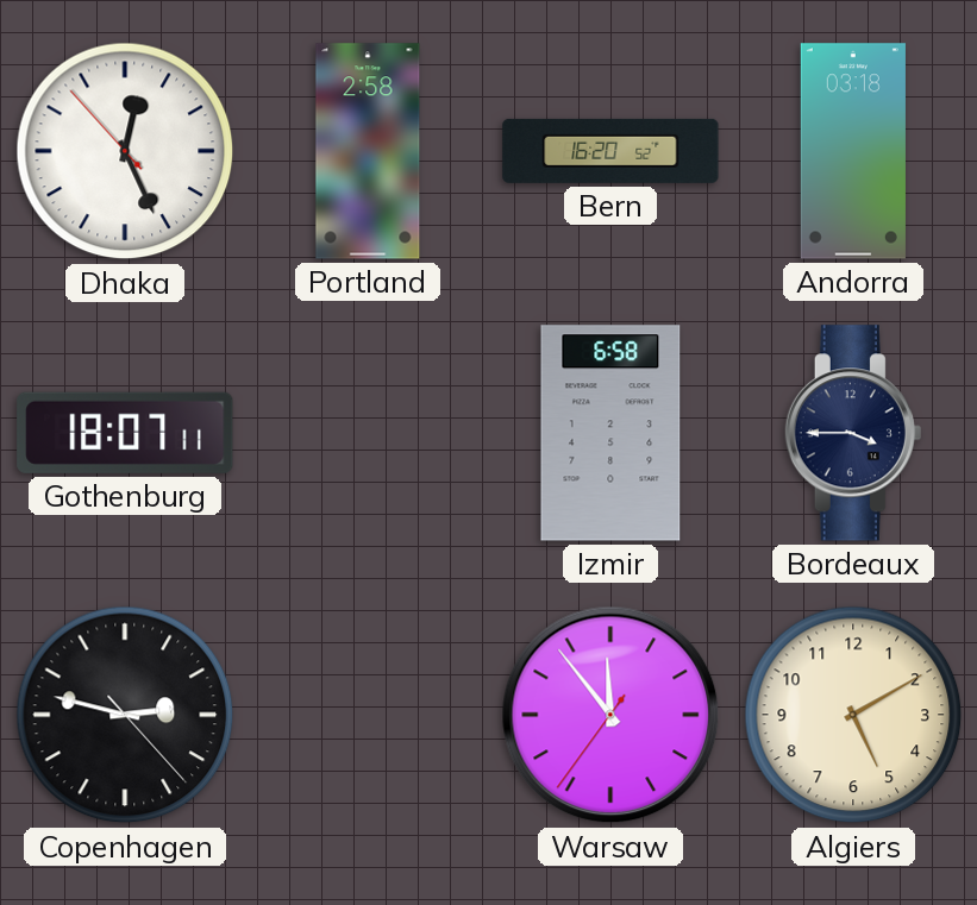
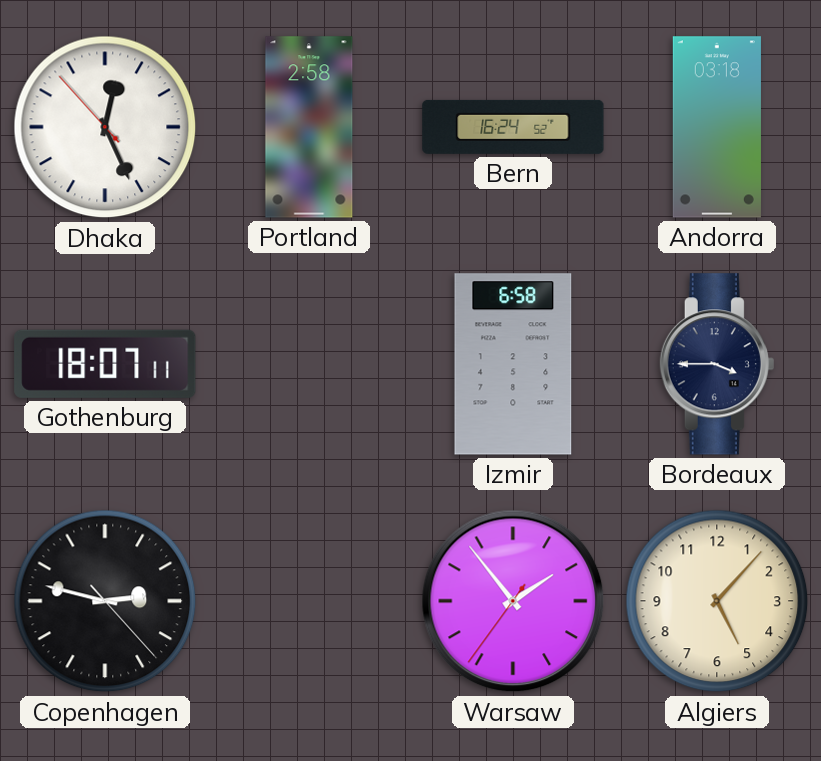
Bern: 16:20 -> 16:24 (513, 127)
Warsaw: 11:53 -> 1:53 (513, 601)
Algiers: 5:10 -> 5:07 (717, 601)
